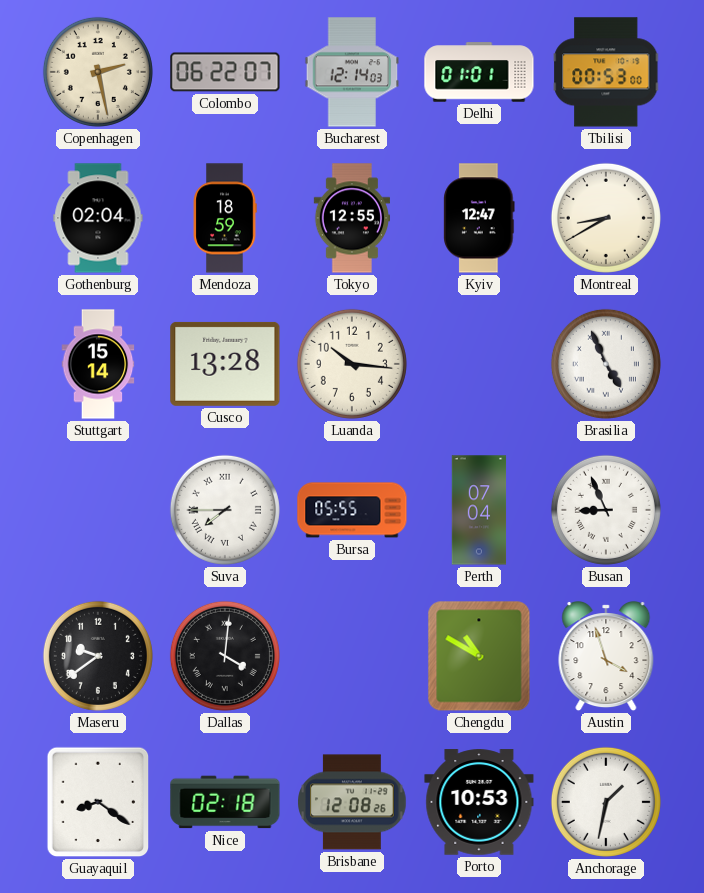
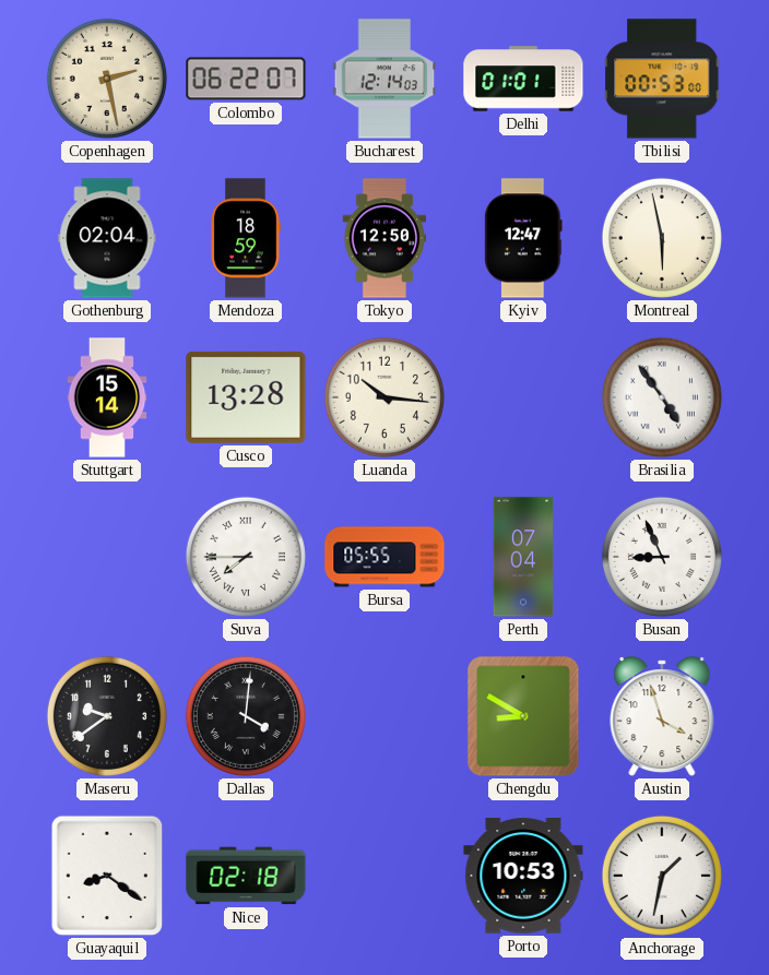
Tokyo: 12:55 -> 12:50 (383, 238)
Montreal: 8:40 -> 5:58 (662, 238)
Brasilia: 4:56 -> 4:54 (662, 397)
Chengdu: 10:50 -> 8:50 (523, 716)
Brisbane: 12:08 -> none (352, 802)
